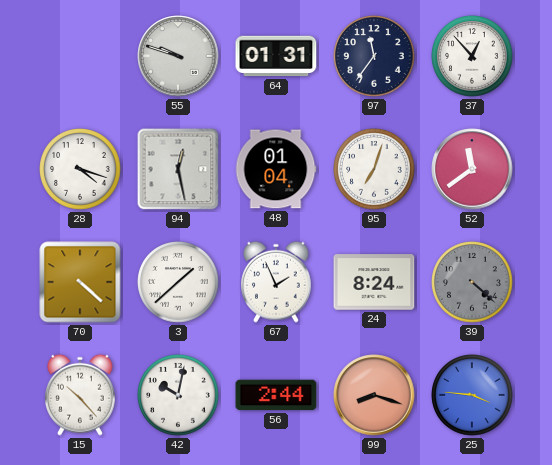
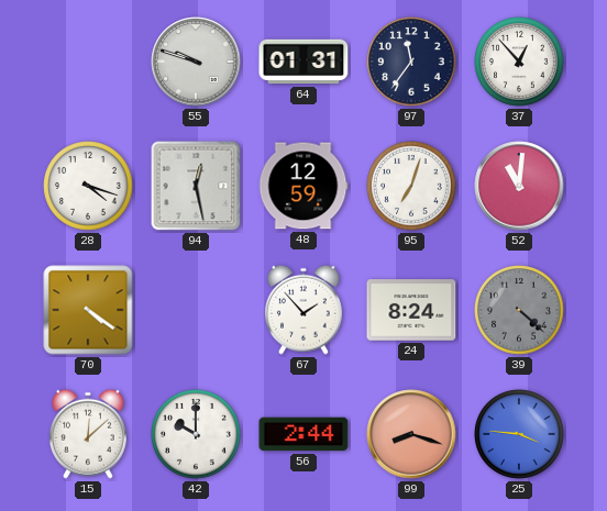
48: 01:04 -> 12:59 (304, 186)
52: 11:39 -> 11:01 (519, 186)
70: 4:22 -> 4:21 (88, 310)
3: 1:38 -> none (178, 282)
67: 1:56 -> 1:53 (305, 310)
15: 10:23 -> 12:08 (89, 434)
42: 10:02 -> 10:00 (196, 434)
